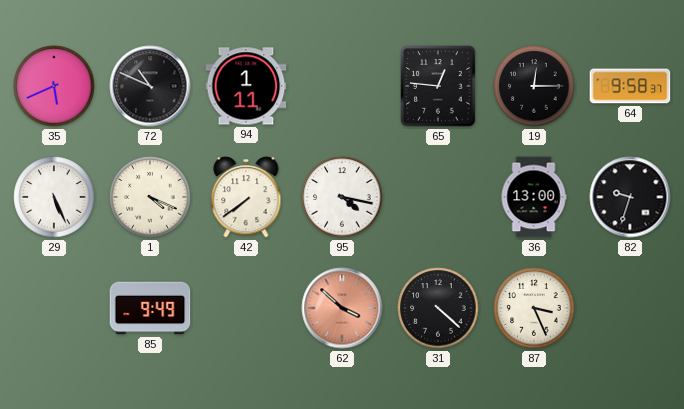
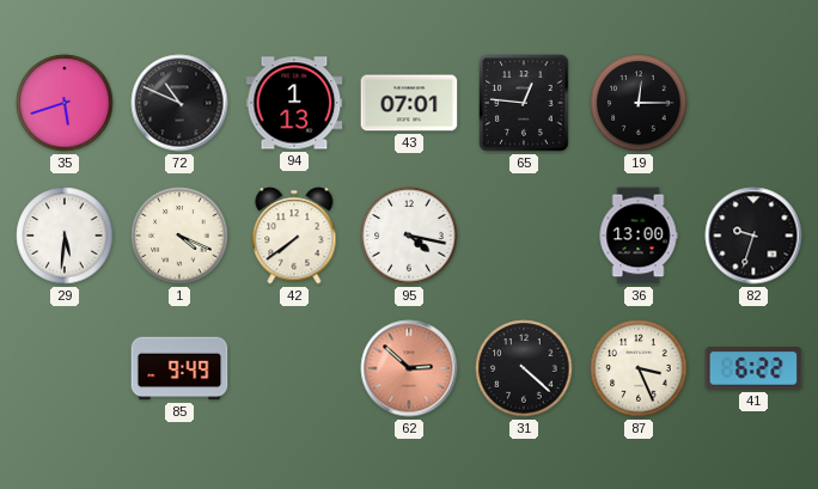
35: 5:41 -> 5:42 (65, 103)
94: 1:11 -> 1:13 (294, 103)
43: none -> 07:01 (409, 103)
64: 9:58 -> none (630, 86)
29: 5:26 -> 5:31 (65, 236)
62: 3:52 -> 2:52 (409, 368)
41: none -> 6:22 (753, 368)
